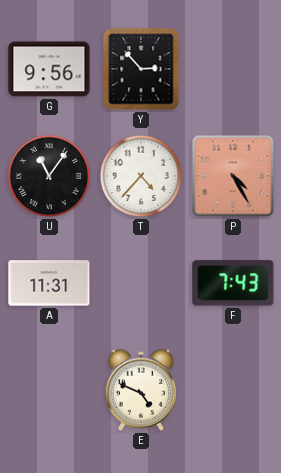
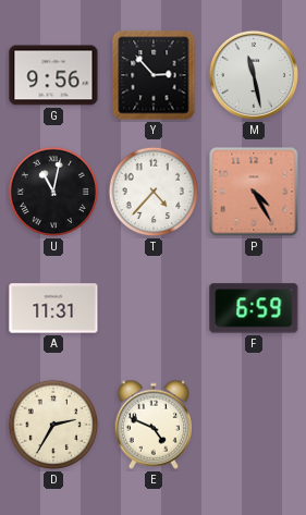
M: none -> 11:28 (254, 75)
U: 11:06 -> 11:02 (53, 192)
F: 7:43 -> 6:59 (254, 308)
D: none -> 2:35 (53, 425)
